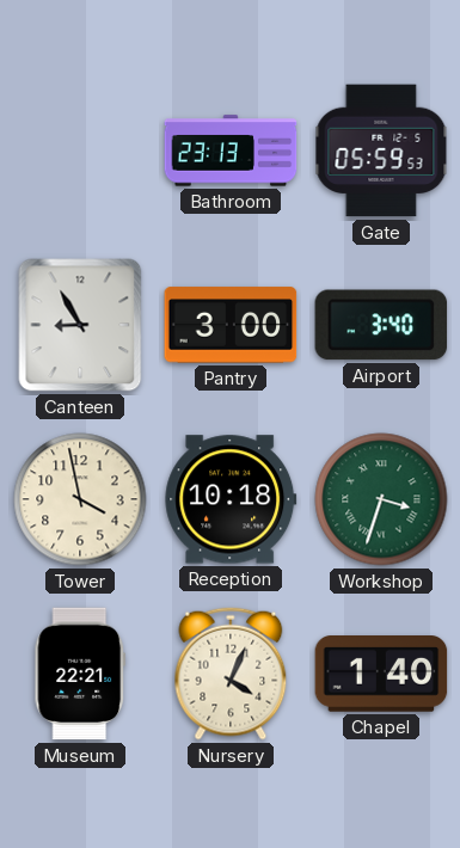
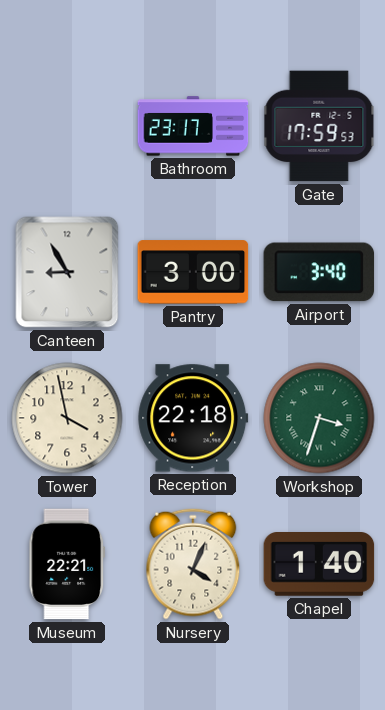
Bathroom: 23:13 -> 23:17 (193, 126)
Gate: 05:59 -> 17:59 (319, 126)
Reception: 10:18 -> 22:18 (193, 418)
